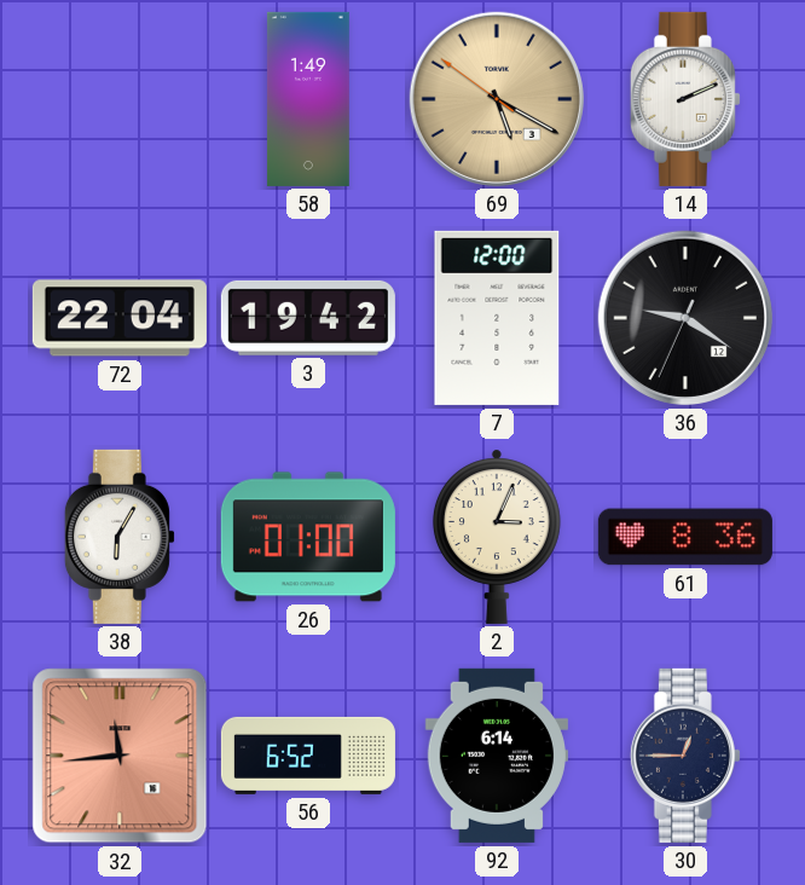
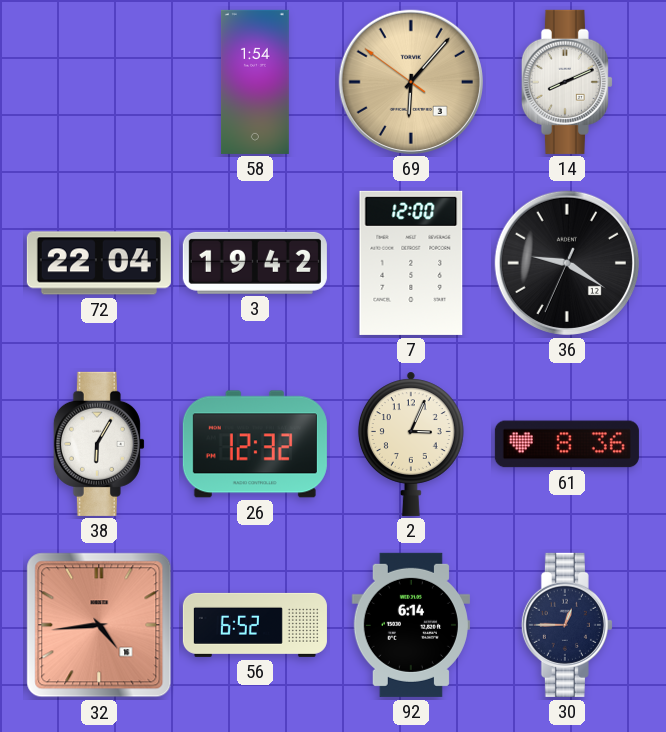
58: 1:49 -> 1:54 (255, 82)
69: 5:19 -> 6:06 (411, 82)
14: 2:11 -> 8:11 (567, 82)
26: 01:00 -> 12:32 (255, 444)
32: 11:44 -> 4:44 (99, 625)
